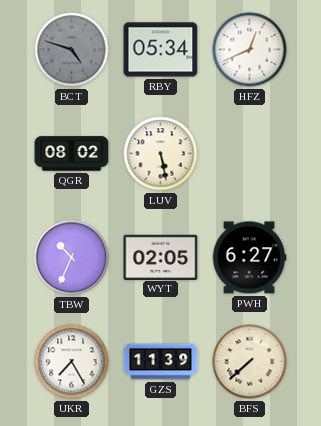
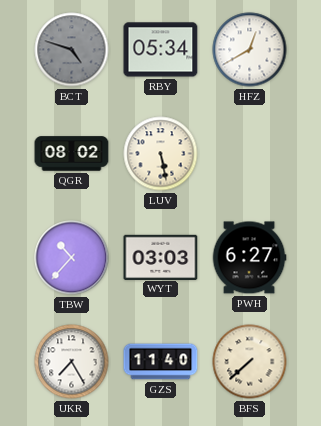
HFZ: 12:41 -> 12:40 (250, 50)
TBW: 10:34 -> 10:37 (72, 258)
WYT: 02:05 -> 03:03 (161, 257)
GZS: 11:39 -> 11:40 (161, 362)
